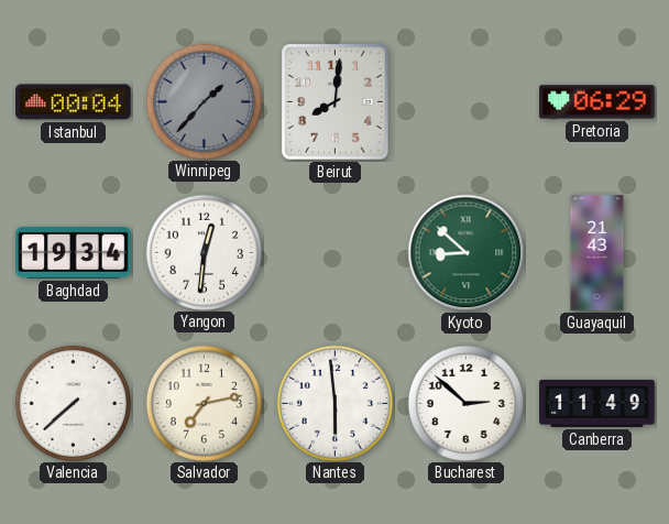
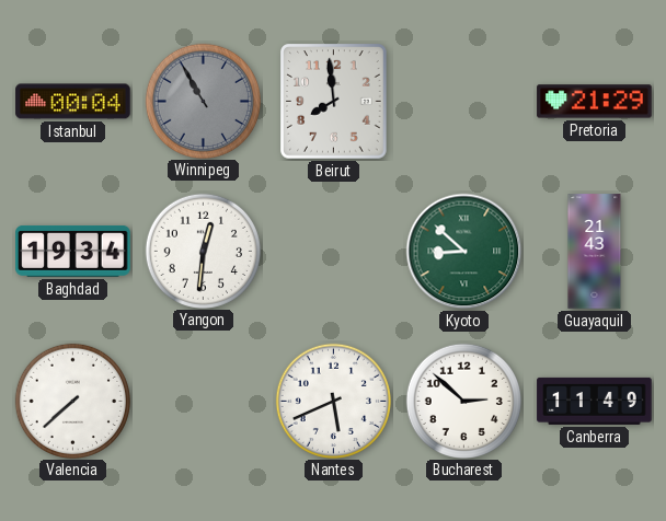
Winnipeg: 1:37 -> 10:55 (203, 101)
Beirut: 8:01 -> 7:59 (334, 102)
Pretoria: 06:29 -> 21:29 (595, 102)
Salvador: 7:13 -> none (204, 403)
Nantes: 5:59 -> 5:41 (333, 401)
